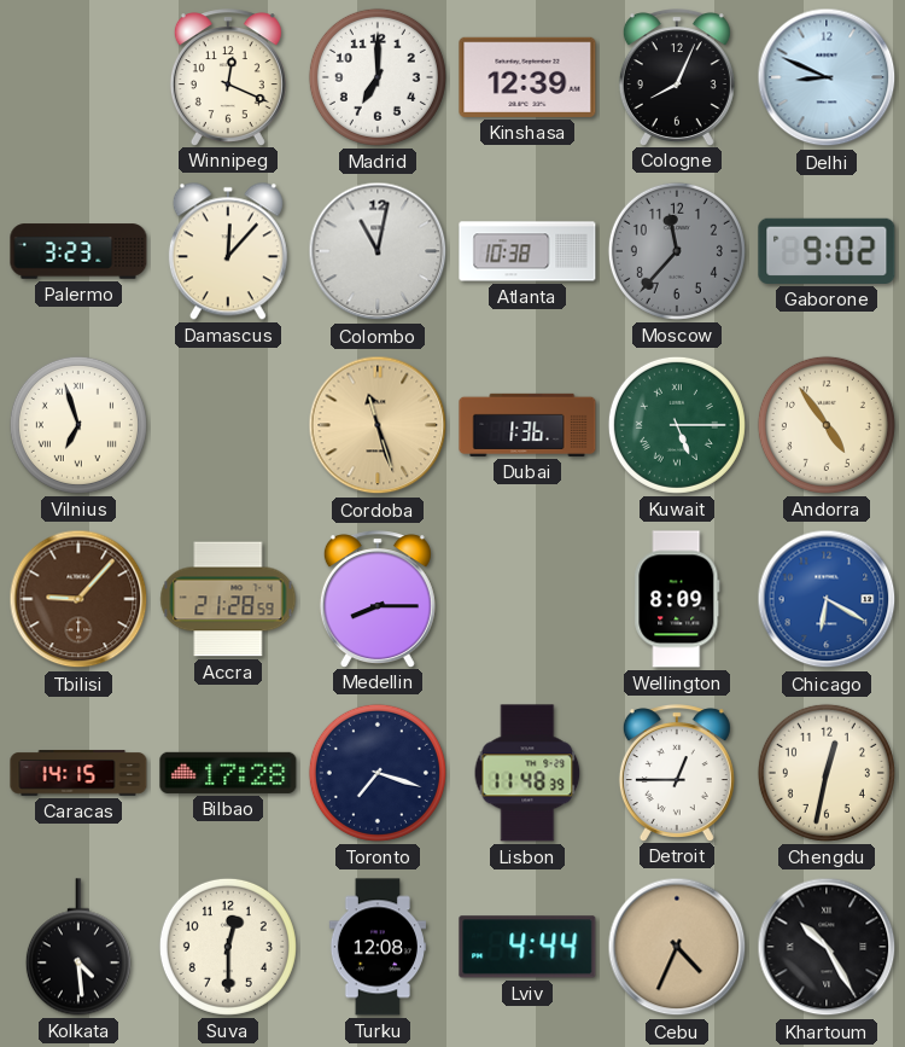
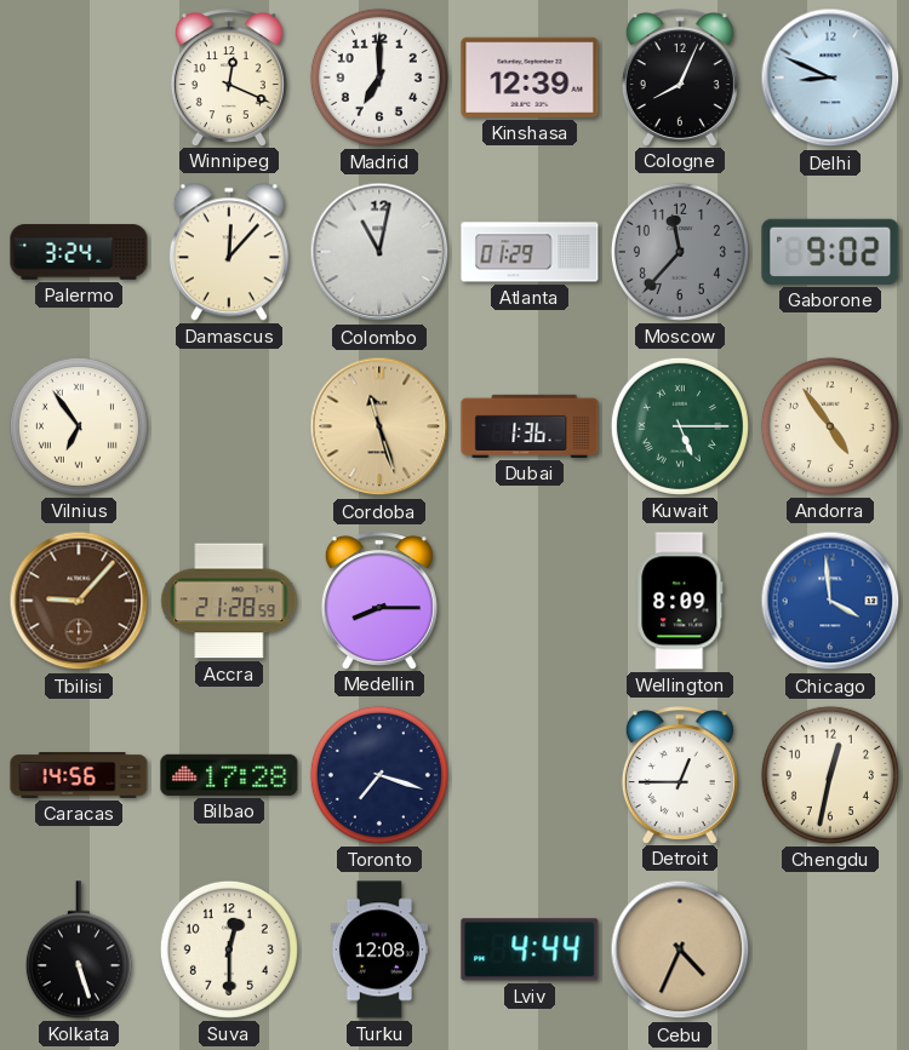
Palermo: 3:23 -> 3:24 (79, 252)
Atlanta: 10:38 -> 01:29 (530, 252)
Vilnius: 6:57 -> 6:54 (79, 426)
Chicago: 6:20 -> 3:59 (830, 601)
Caracas: 14:15 -> 14:56 (79, 775)
Lisbon: 11:48 -> none (527, 773)
Kolkata: 4:29 -> 5:27 (79, 949)
Khartoum: 10:25 -> none (827, 947)
